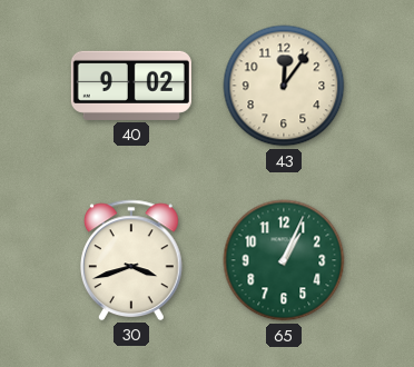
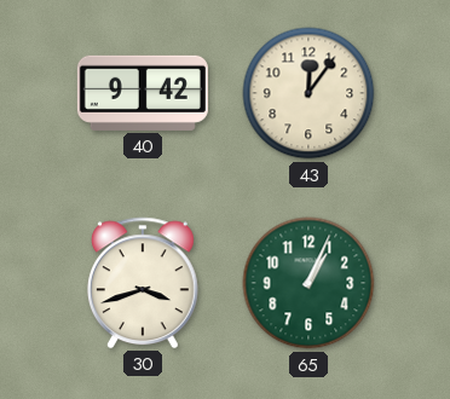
40: 9:02 -> 9:42 (143, 93)
